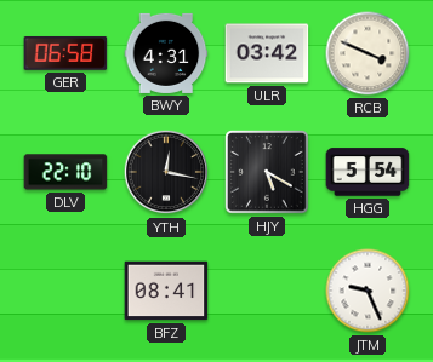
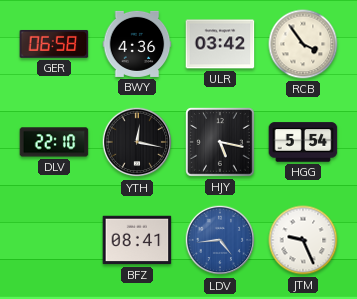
BWY: 4:31 -> 4:36 (137, 44)
RCB: 3:49 -> 3:54 (303, 44)
HJY: 5:20 -> 5:17 (221, 143)
LDV: none -> 4:44 (220, 240)
